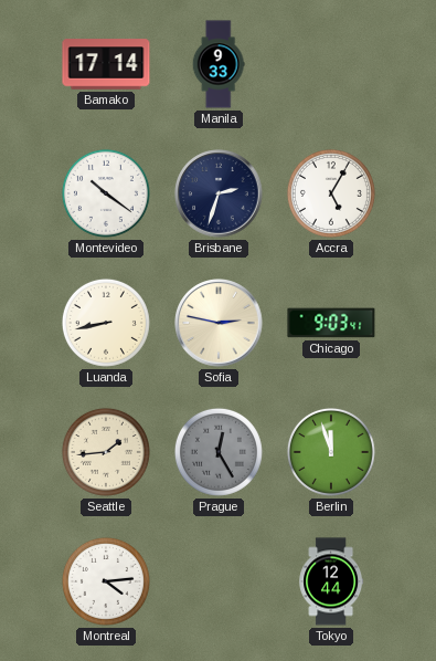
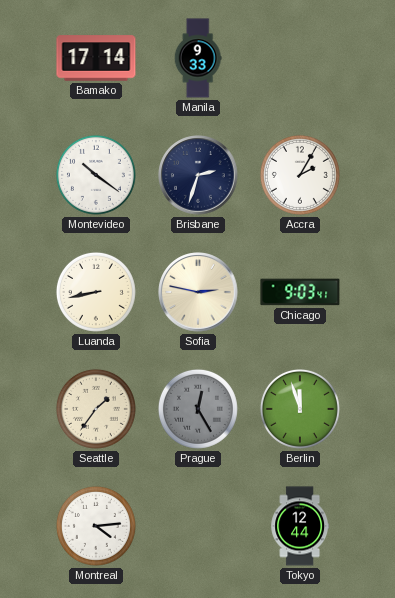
Accra: 5:05 -> 2:05 (300, 175)
Seattle: 1:44 -> 1:36 (96, 409)
